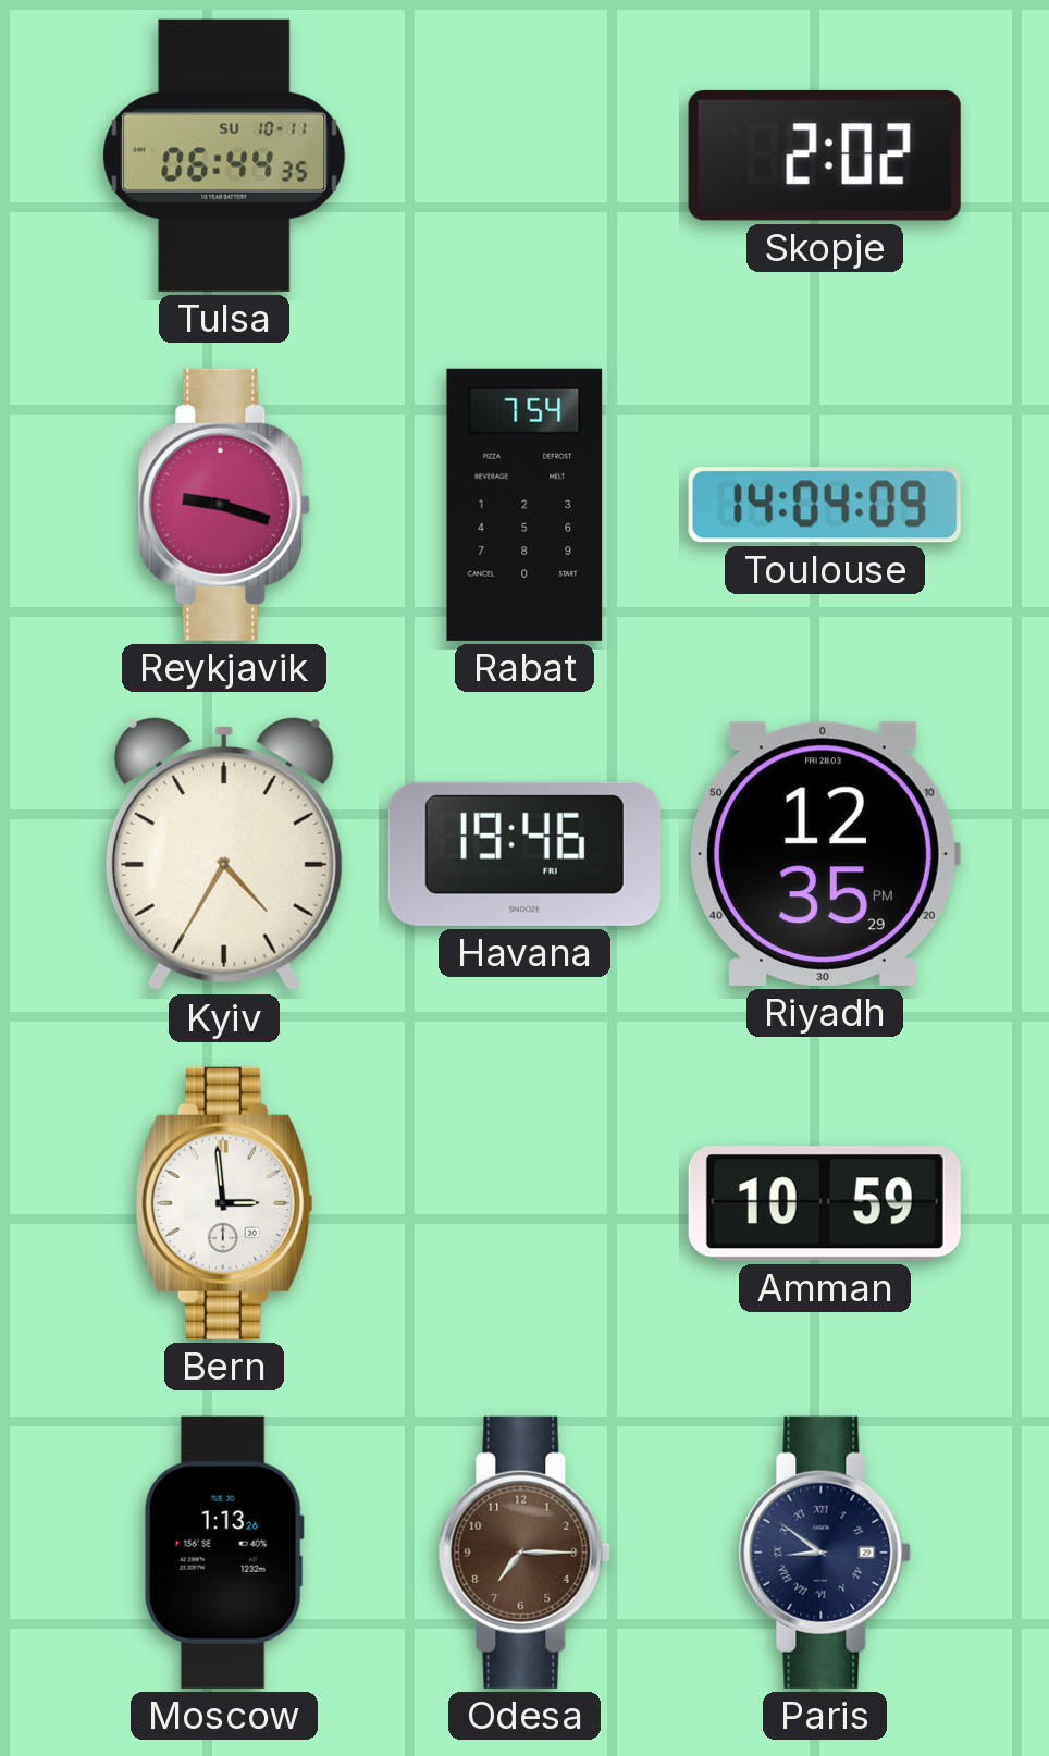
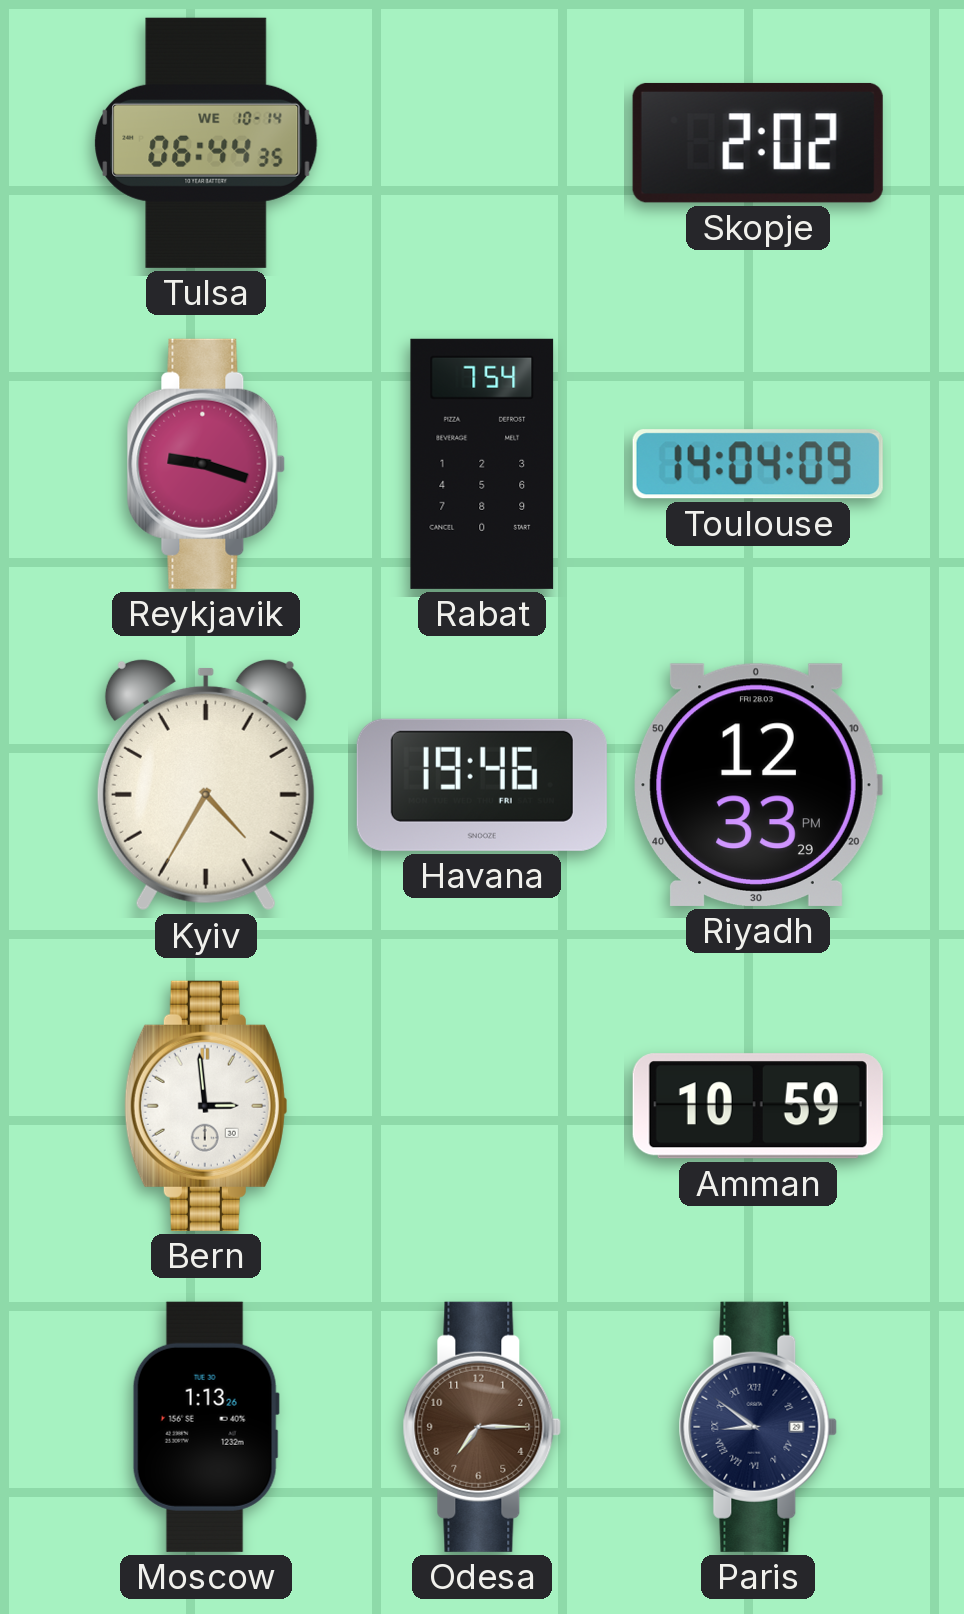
Tulsa date: SU 10-11 -> WE 10-14 (206, 143)
Riyadh: 12:35 -> 12:33 (758, 785)
